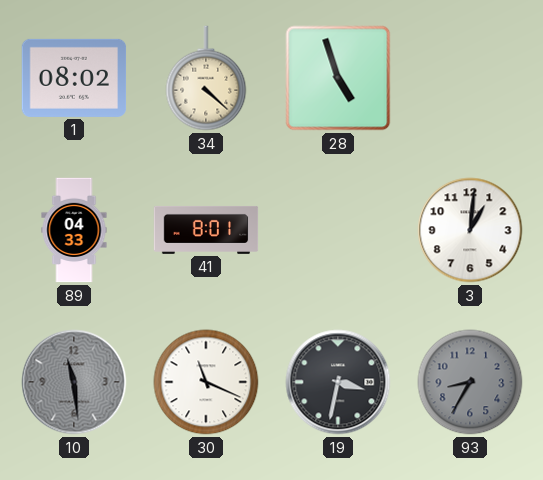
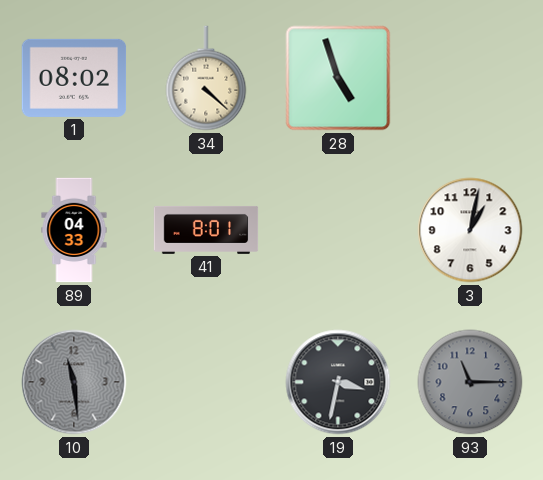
3: 1:01 -> 1:02 (470, 230)
30: 11:19 -> none (206, 382)
93: 8:35 -> 11:15 (470, 382)
